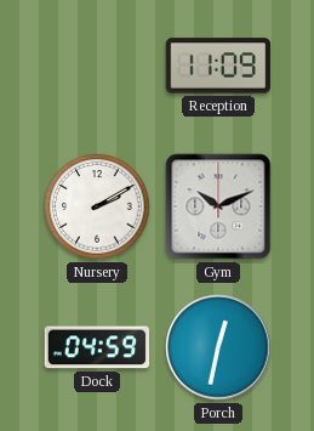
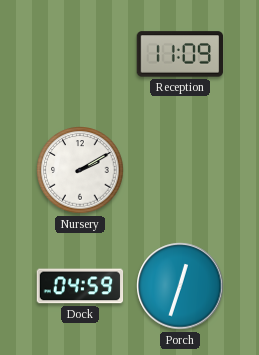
Gym: 10:11 -> none (218, 206)
Porch: 12:32 -> 12:33 (180, 286)
